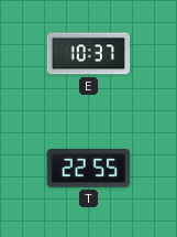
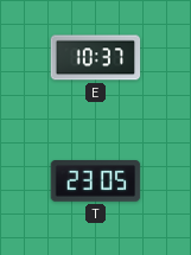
T: 22:55 -> 23:05 (96, 181)
